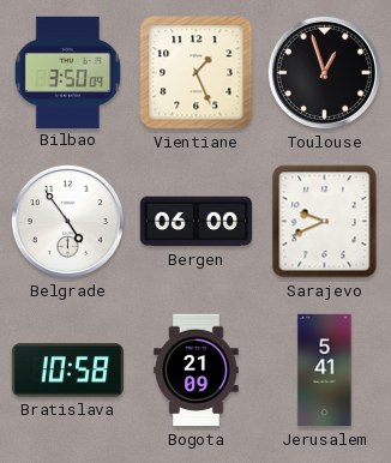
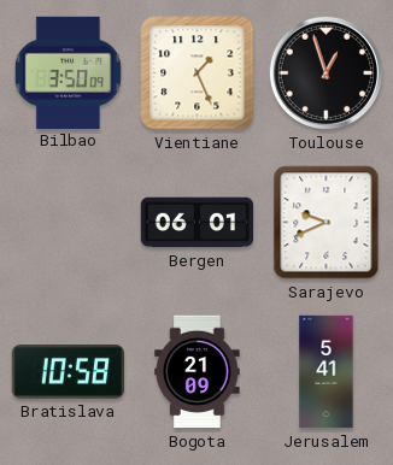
Belgrade: 4:54 -> none (67, 221)
Bergen: 06:00 -> 06:01 (198, 223)
